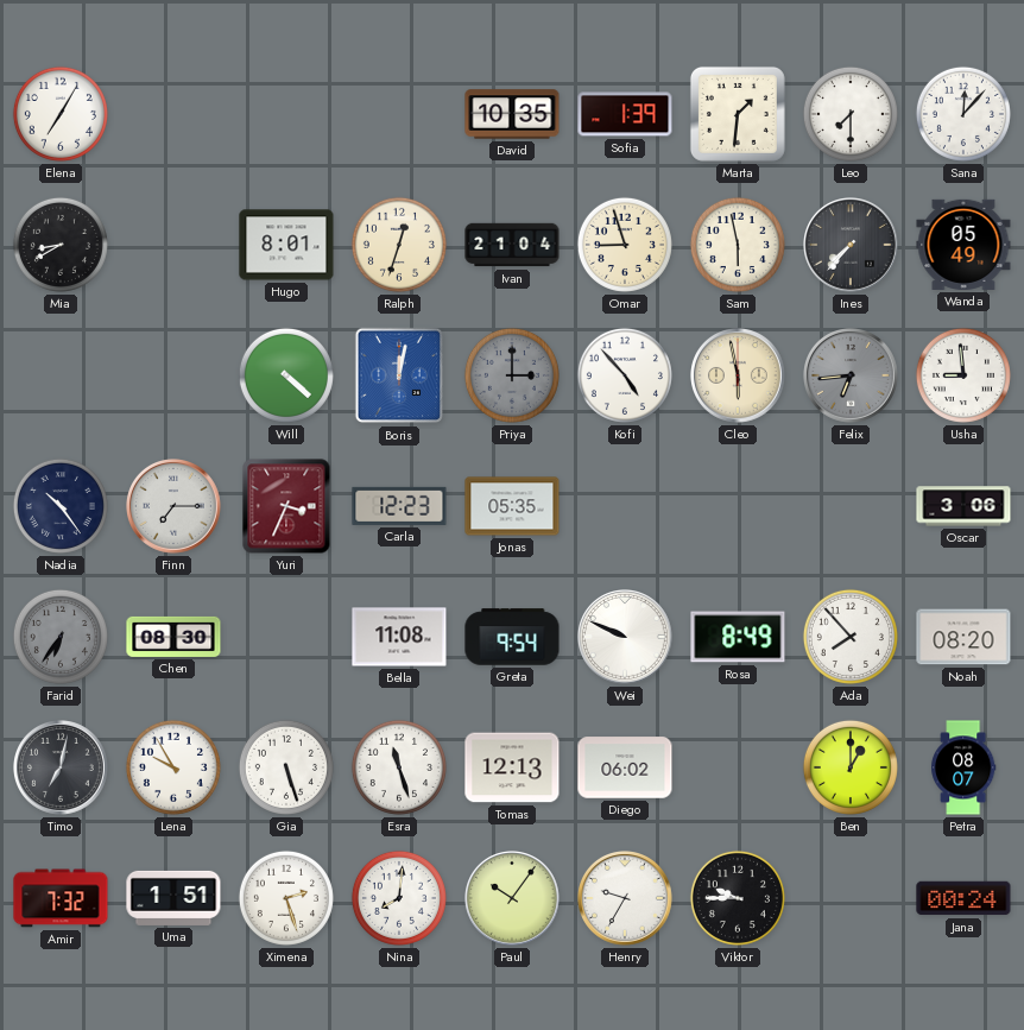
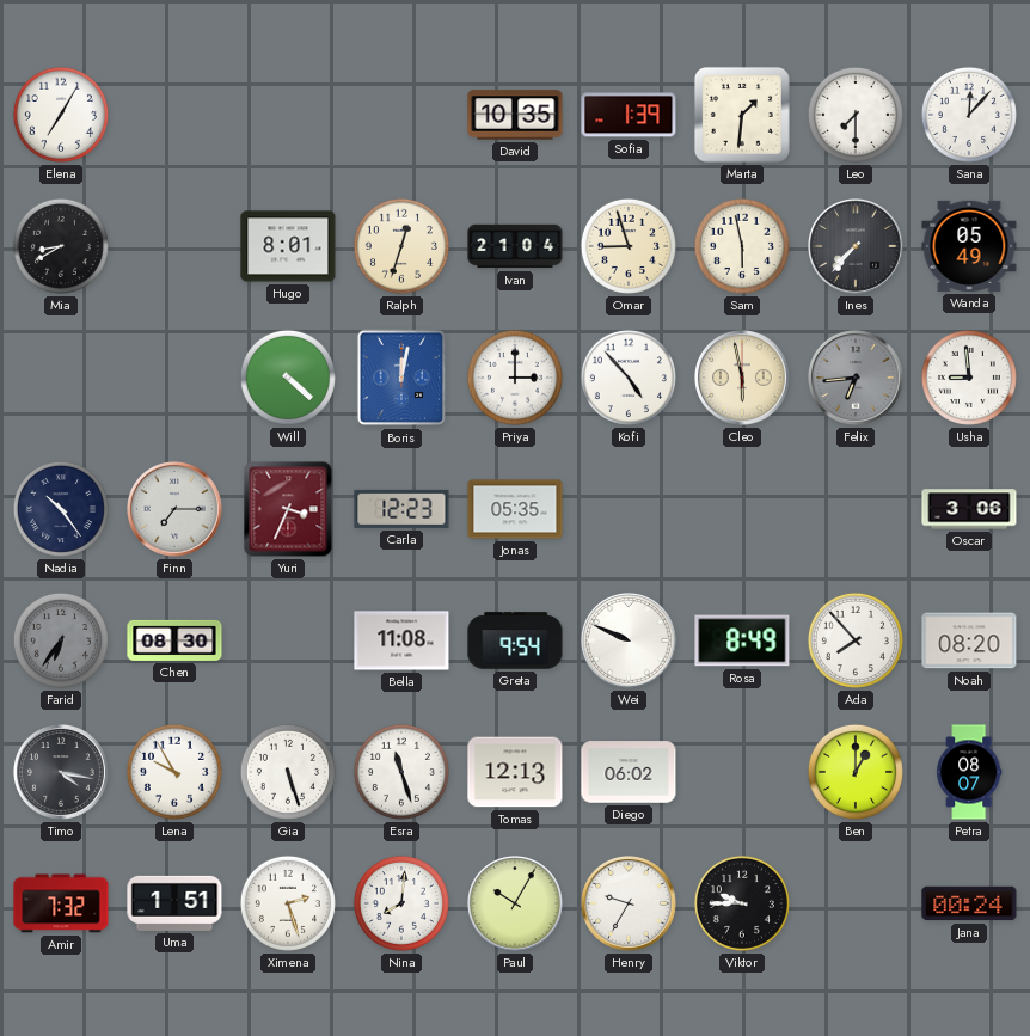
Priya dial: grey -> white (515, 378)
Timo: 7:02 -> 4:17 (62, 773)
Paul: 10:06 -> 10:05 (516, 905)
